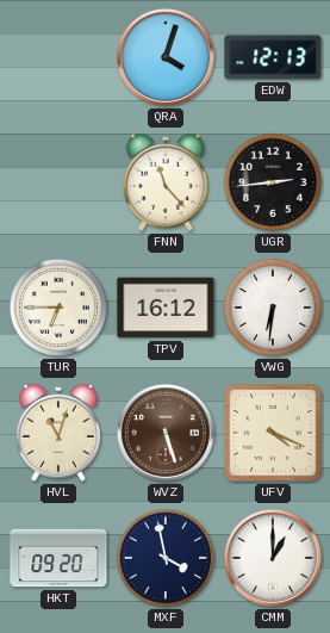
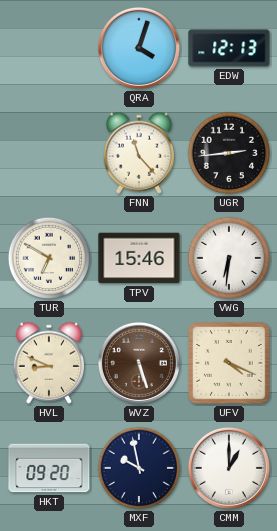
TUR: 6:45 -> 6:50 (49, 258)
TPV: 16:12 -> 15:46 (139, 258)
HVL: 11:03 -> 8:49 (48, 363)
MXF: 3:58 -> 9:58 (139, 468)
